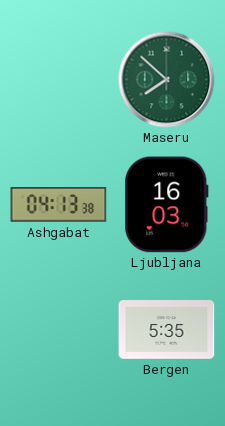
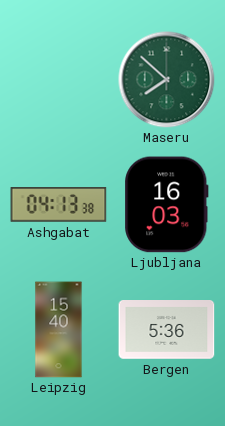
Leipzig: none -> 15:40 (59, 330)
Bergen: 5:35 -> 5:36 (167, 330)
